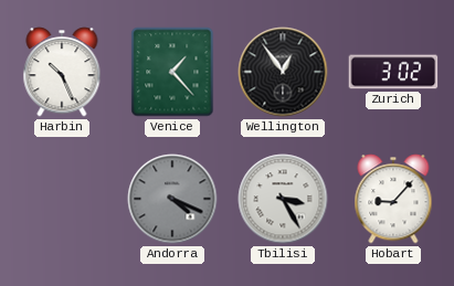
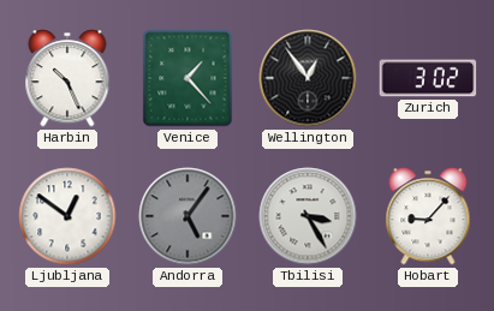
Ljubljana: none -> 12:51 (67, 216)
Andorra: 4:19 -> 5:06 (188, 216)
